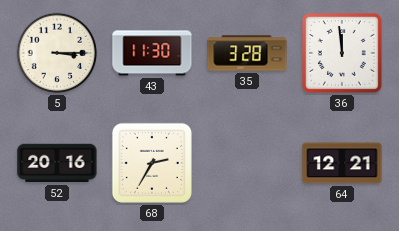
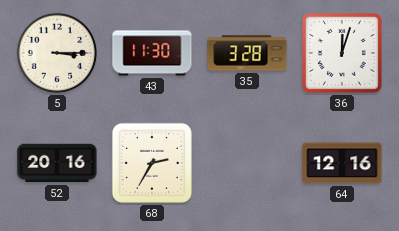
36: 11:59 -> 12:03 (343, 54)
64: 12:21 -> 12:16 (342, 163)
